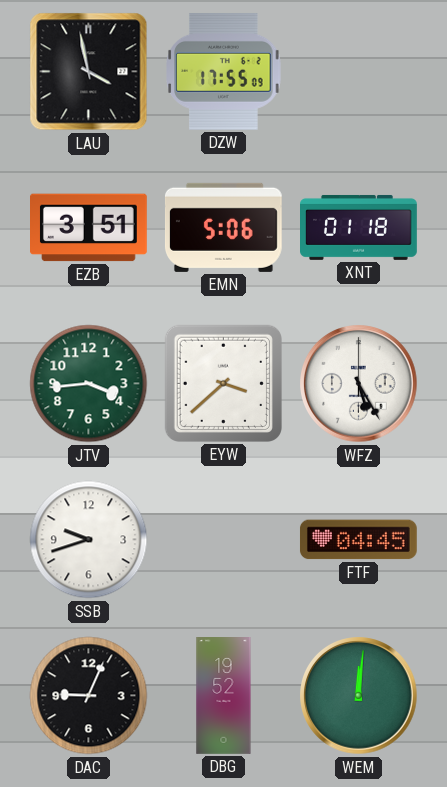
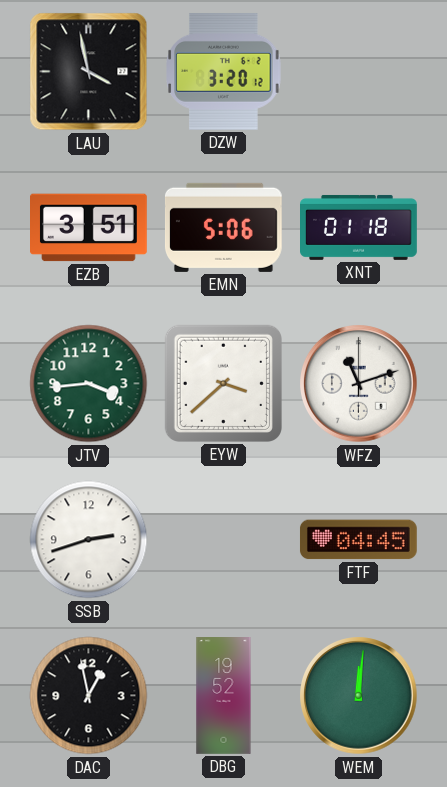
DZW: 17:55 -> 3:20 (224, 71)
WFZ: 5:25 -> 11:12 (359, 384)
SSB: 9:42 -> 2:42 (89, 540)
DAC: 9:04 -> 12:58 (89, 696)
